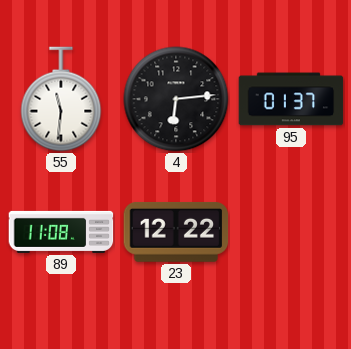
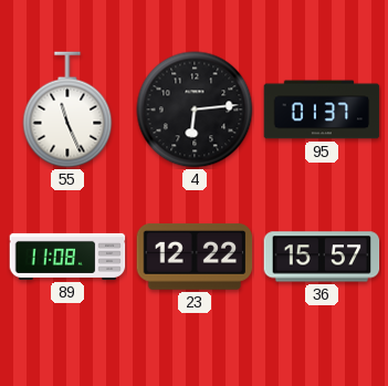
55: 11:31 -> 11:26 (67, 109)
36: none -> 15:57 (322, 257)
